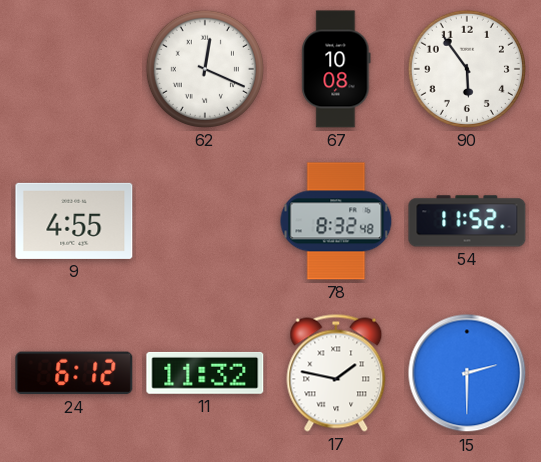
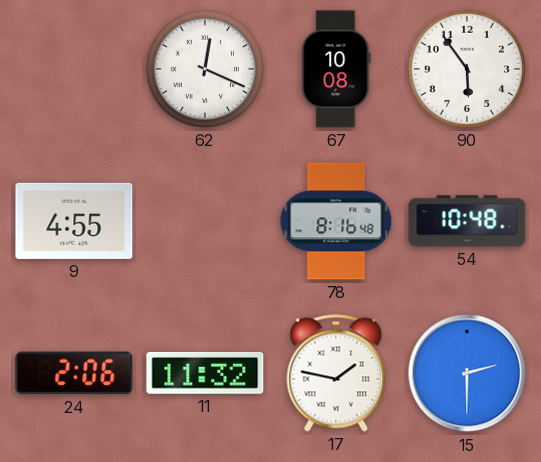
78: 8:32 -> 8:16 (336, 221)
54: 11:52 -> 10:48 (467, 221)
24: 6:12 -> 2:06 (74, 373)
